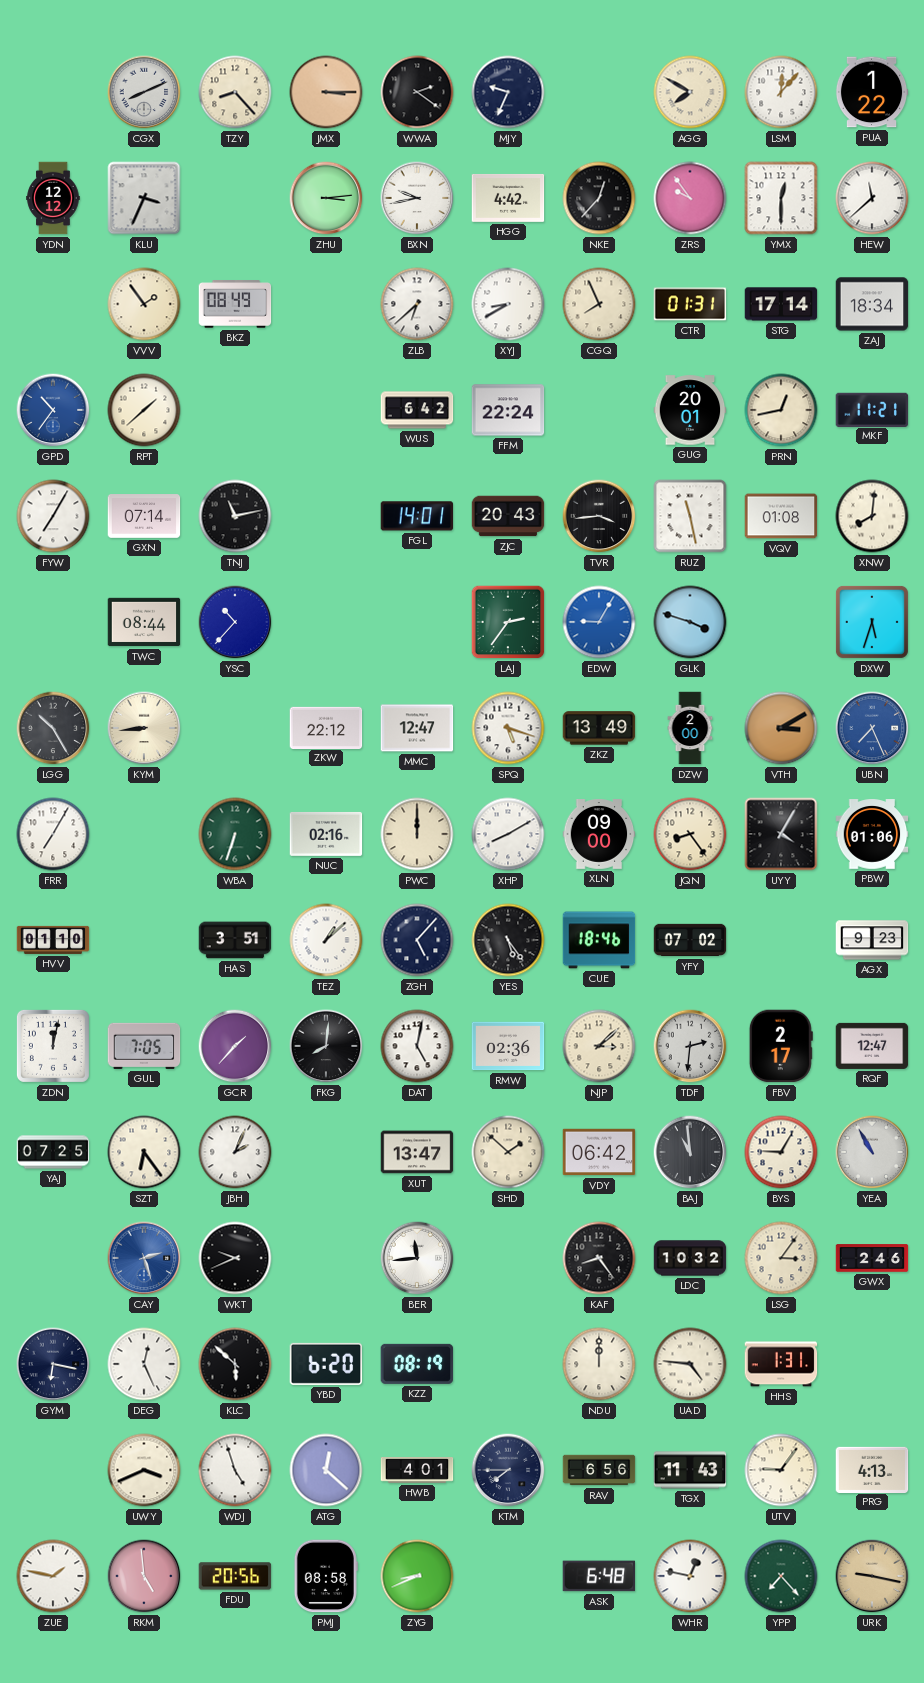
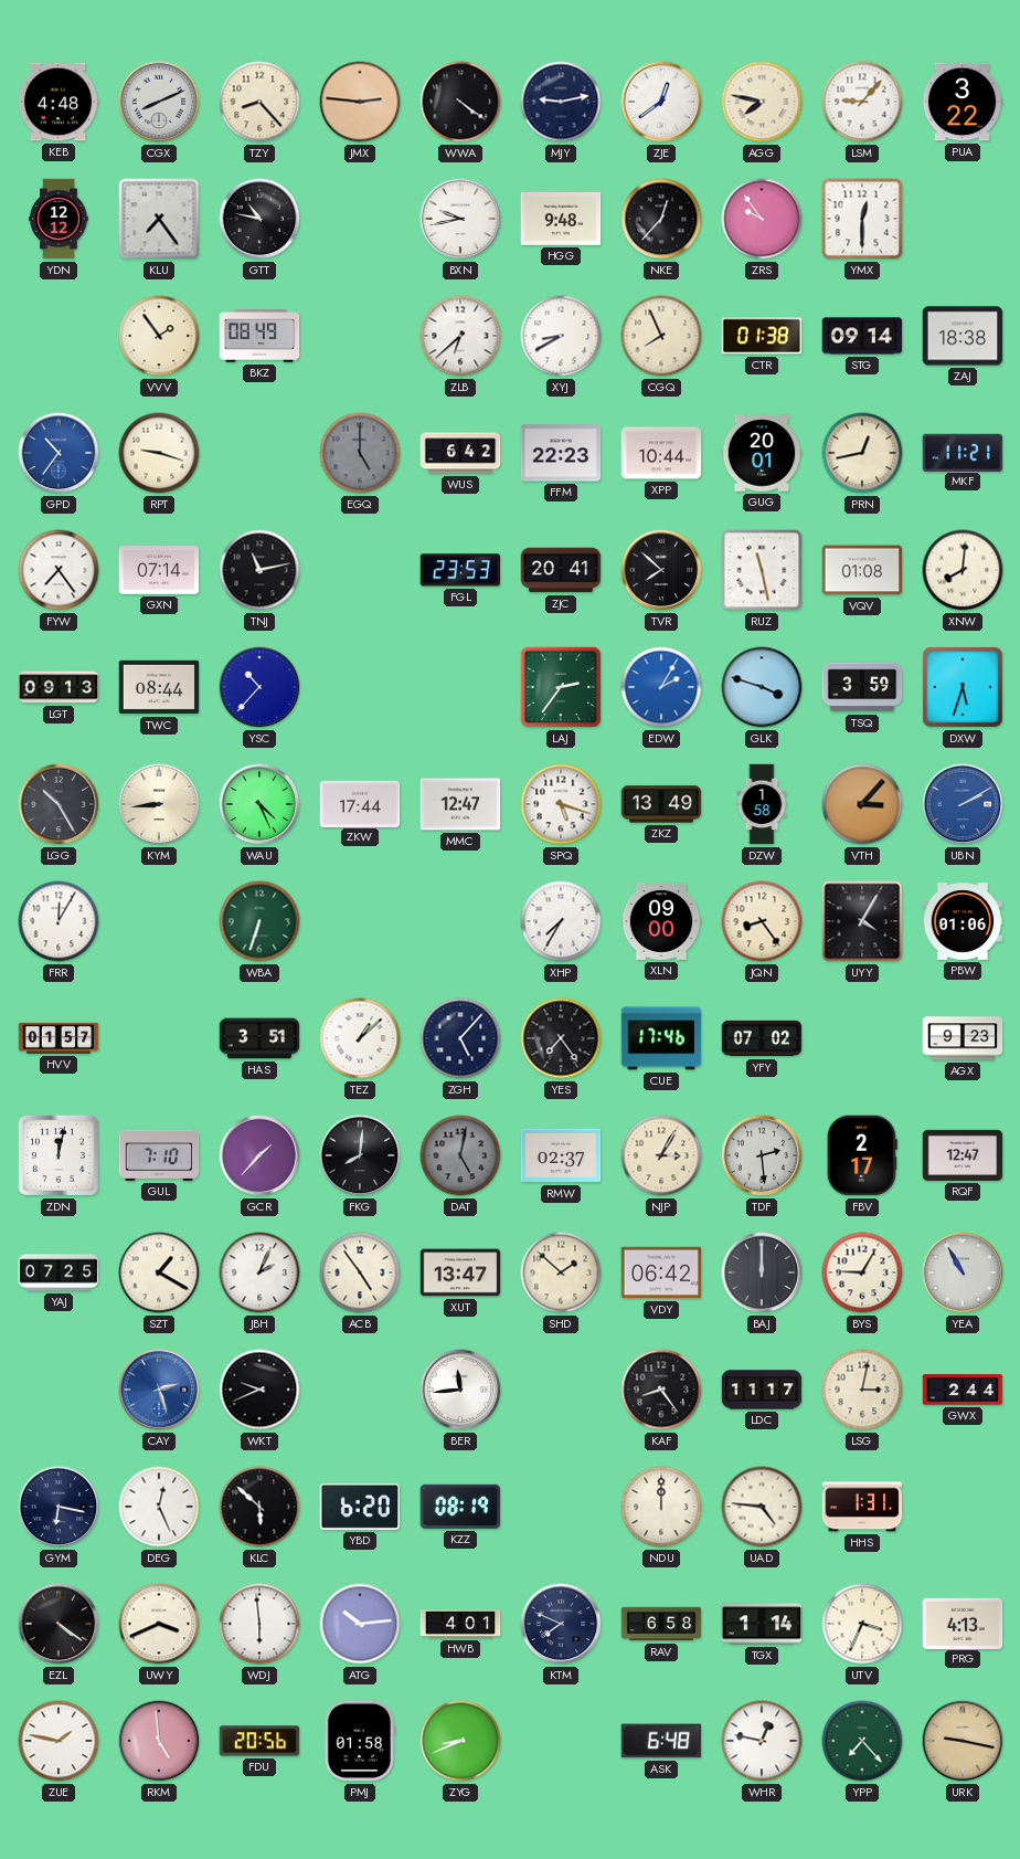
KEB: none -> 4:48 (59, 102)
JMX: 3:15 -> 2:46 (360, 102)
WWA: 2:21 -> 4:21 (460, 102)
MJY: 9:34 -> 9:13 (561, 102)
ZJE: none -> 12:39 (661, 102)
AGG: 7:50 -> 7:47 (762, 102)
LSM: 12:07 -> 9:07 (862, 102)
PUA: 1:22 -> 3:22 (963, 102)
KLU: 3:34 -> 7:24 (159, 219)
GTT: none -> 10:47 (259, 219)
ZHU: 3:14 -> none (326, 198)
HGG: 4:42 -> 9:48 (561, 219)
HEW: 11:38 -> none (872, 198)
CTR: 01:31 -> 01:38 (762, 336)
STG: 17:14 -> 09:14 (862, 336)
ZAJ: 18:34 -> 18:38 (963, 336)
RPT: 1:38 -> 9:18 (159, 453)
EGQ: none -> 5:00 (360, 453)
FFM: 22:24 -> 22:23 (561, 453)
XPP: none -> 10:44 (661, 453)
FYW: 7:05 -> 7:24 (59, 570)
FGL: 14:01 -> 23:53 (460, 570)
ZJC: 20:43 -> 20:41 (561, 570)
TVR: 3:44 -> 7:52 (661, 570)
LGT: none -> 09:13 (59, 687)
EDW: 9:05 -> 2:05 (661, 687)
TSQ: none -> 3:59 (862, 687)
WAU: none -> 4:26 (259, 804)
ZKW: 22:12 -> 17:44 (360, 803)
DZW: 2:00 -> 1:58 (762, 804)
VTH: 3:10 -> 3:07 (862, 804)
UBN: 7:26 -> 2:10 (963, 804)
FRR: 7:05 -> 12:05 (59, 921)
NUC: 02:16 -> none (326, 834)
PWC: 12:00 -> none (417, 834)
XHP: 8:10 -> 7:35 (561, 921)
HVV: 01:10 -> 01:57 (59, 1038)
YES: 5:24 -> 7:24 (561, 1038)
CUE: 18:46 -> 17:46 (661, 1038)
GUL: 7:05 -> 7:10 (159, 1155)
DAT dial: white -> grey (460, 1155)
RMW: 02:36 -> 02:37 (561, 1155)
NJP: 3:08 -> 3:05 (661, 1155)
TDF: 2:31 -> 2:29 (762, 1155)
SZT: 6:24 -> 1:20 (159, 1272)
ACB: none -> 4:54 (360, 1272)
BAJ: 10:59 -> 12:00 (762, 1272)
LDC: 10:32 -> 11:17 (762, 1390)
LSG: 3:06 -> 3:02 (862, 1390)
GWX: 2:46 -> 2:44 (963, 1390)
EZL: none -> 4:21 (59, 1624)
WDJ: 4:57 -> 5:59 (259, 1624)
ATG: 12:22 -> 10:14 (360, 1624)
KTM: 7:45 -> 7:49 (561, 1624)
RAV: 6:56 -> 6:58 (661, 1624)
TGX: 11:43 -> 1:14 (762, 1624)
UTV: 9:06 -> 3:34 (862, 1624)
PMJ: 08:58 -> 01:58 (360, 1741)
